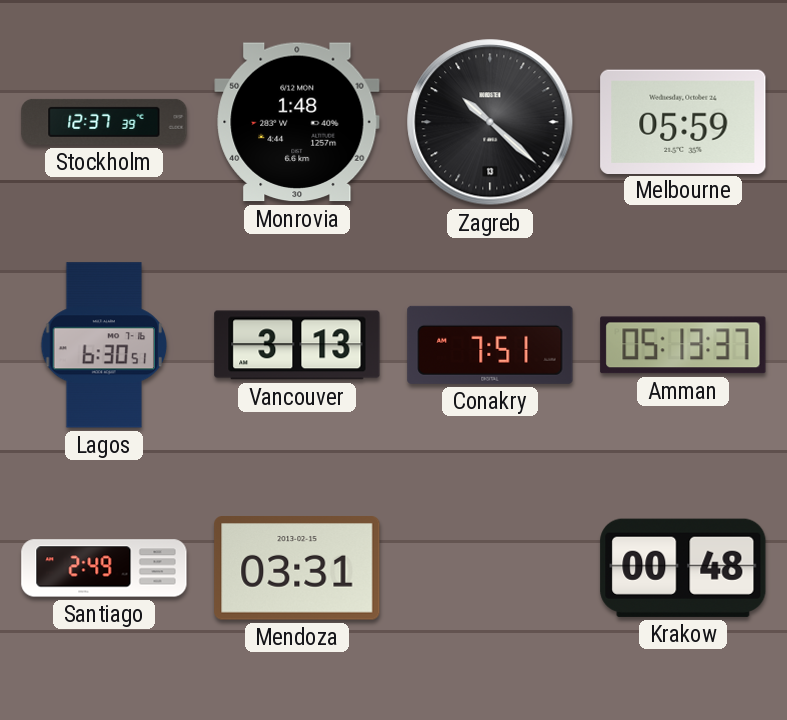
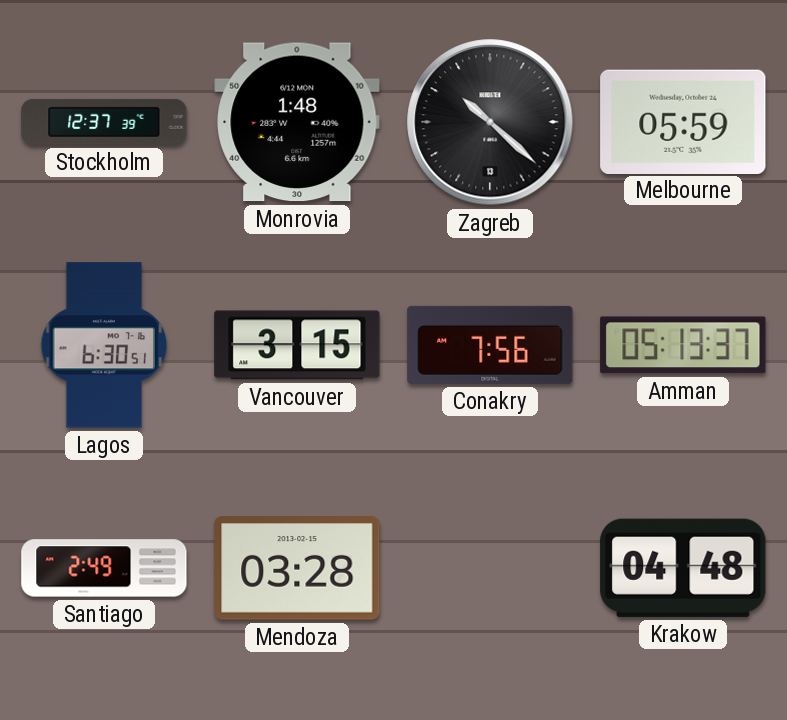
Vancouver: 3:13 -> 3:15 (297, 345)
Conakry: 7:51 -> 7:56 (490, 345)
Mendoza: 03:31 -> 03:28 (297, 569)
Krakow: 00:48 -> 04:48 (683, 568)
